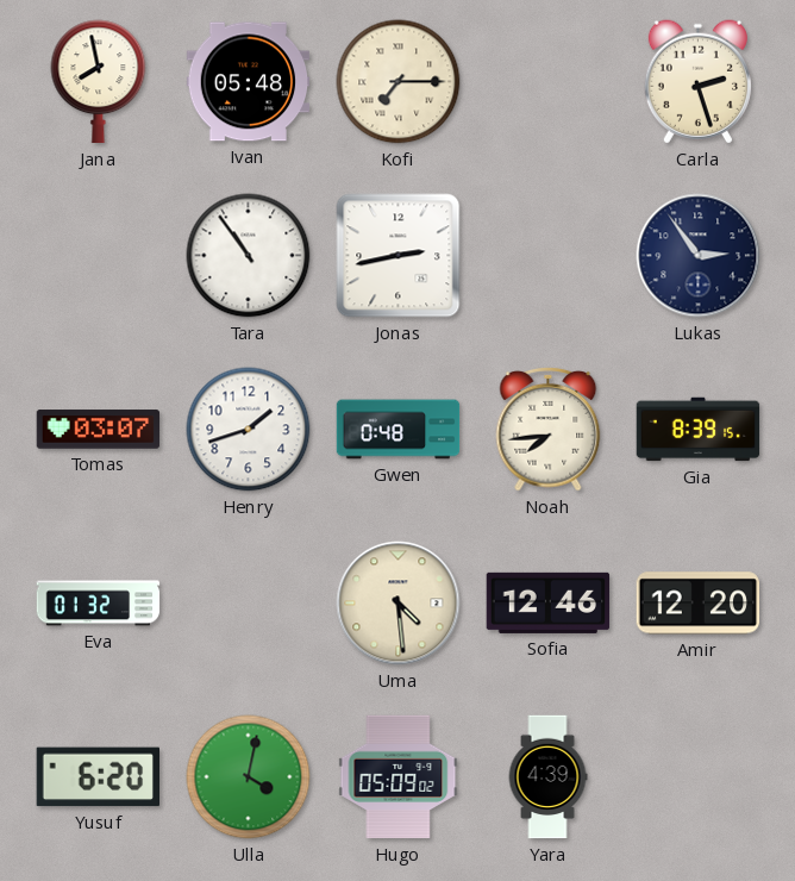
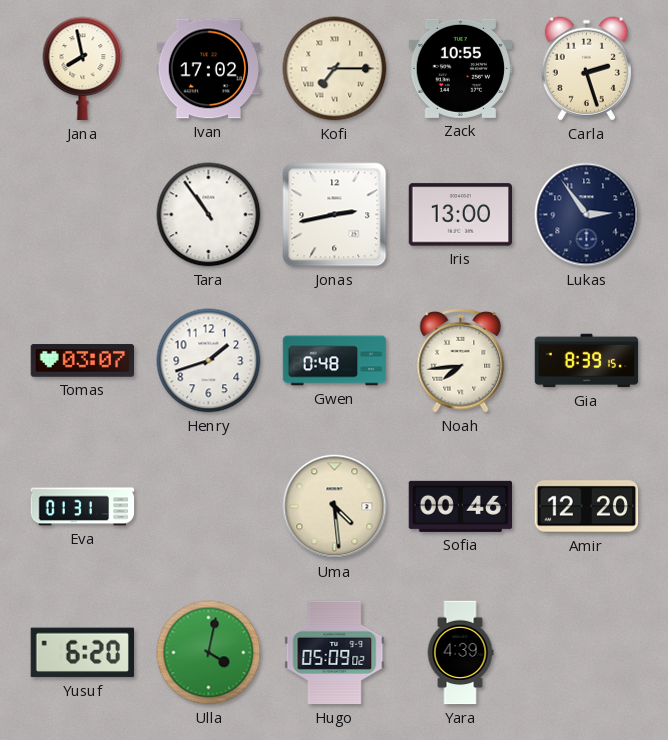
Ivan: 05:48 -> 17:02 (209, 69)
Zack: none -> 10:55 (461, 68)
Iris: none -> 13:00 (461, 215)
Eva: 01:32 -> 01:31 (83, 507)
Sofia: 12:46 -> 00:46 (461, 506)
